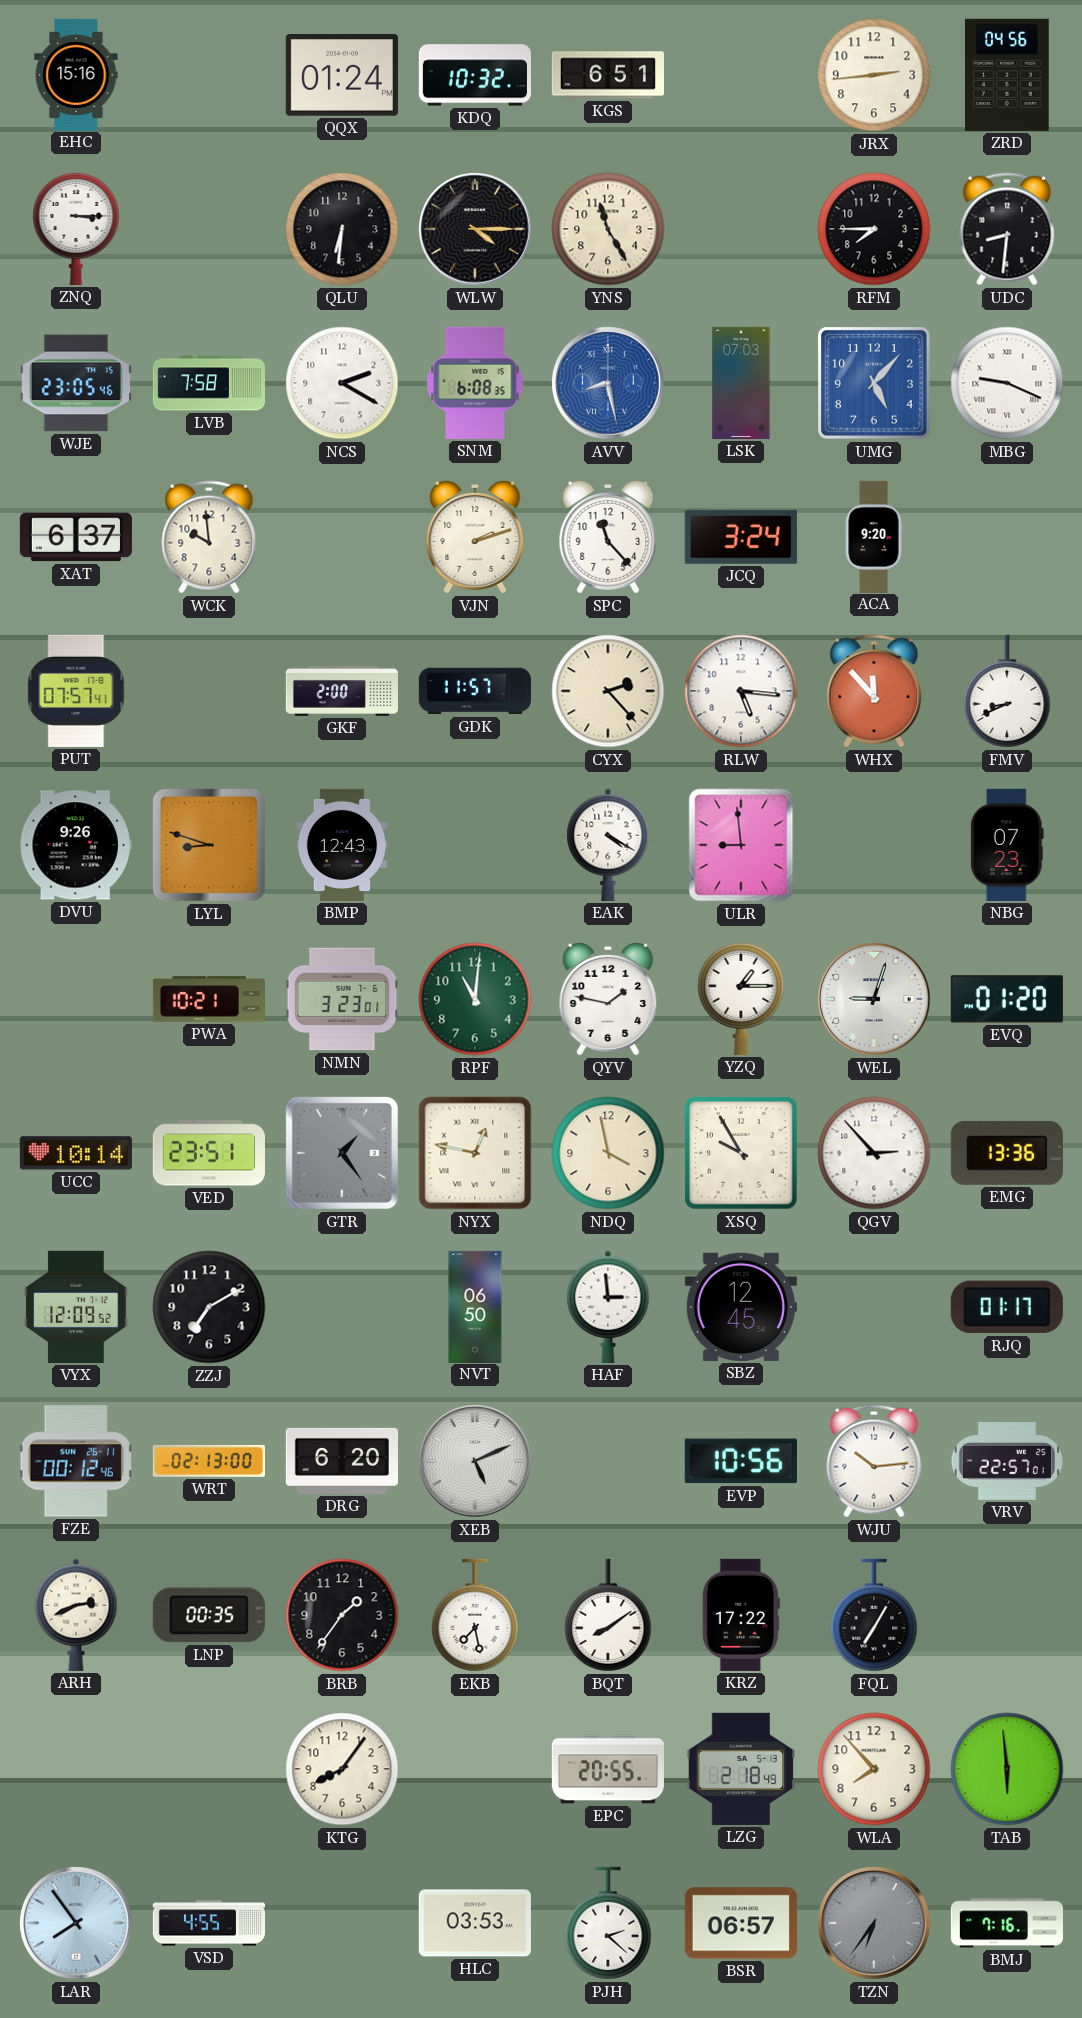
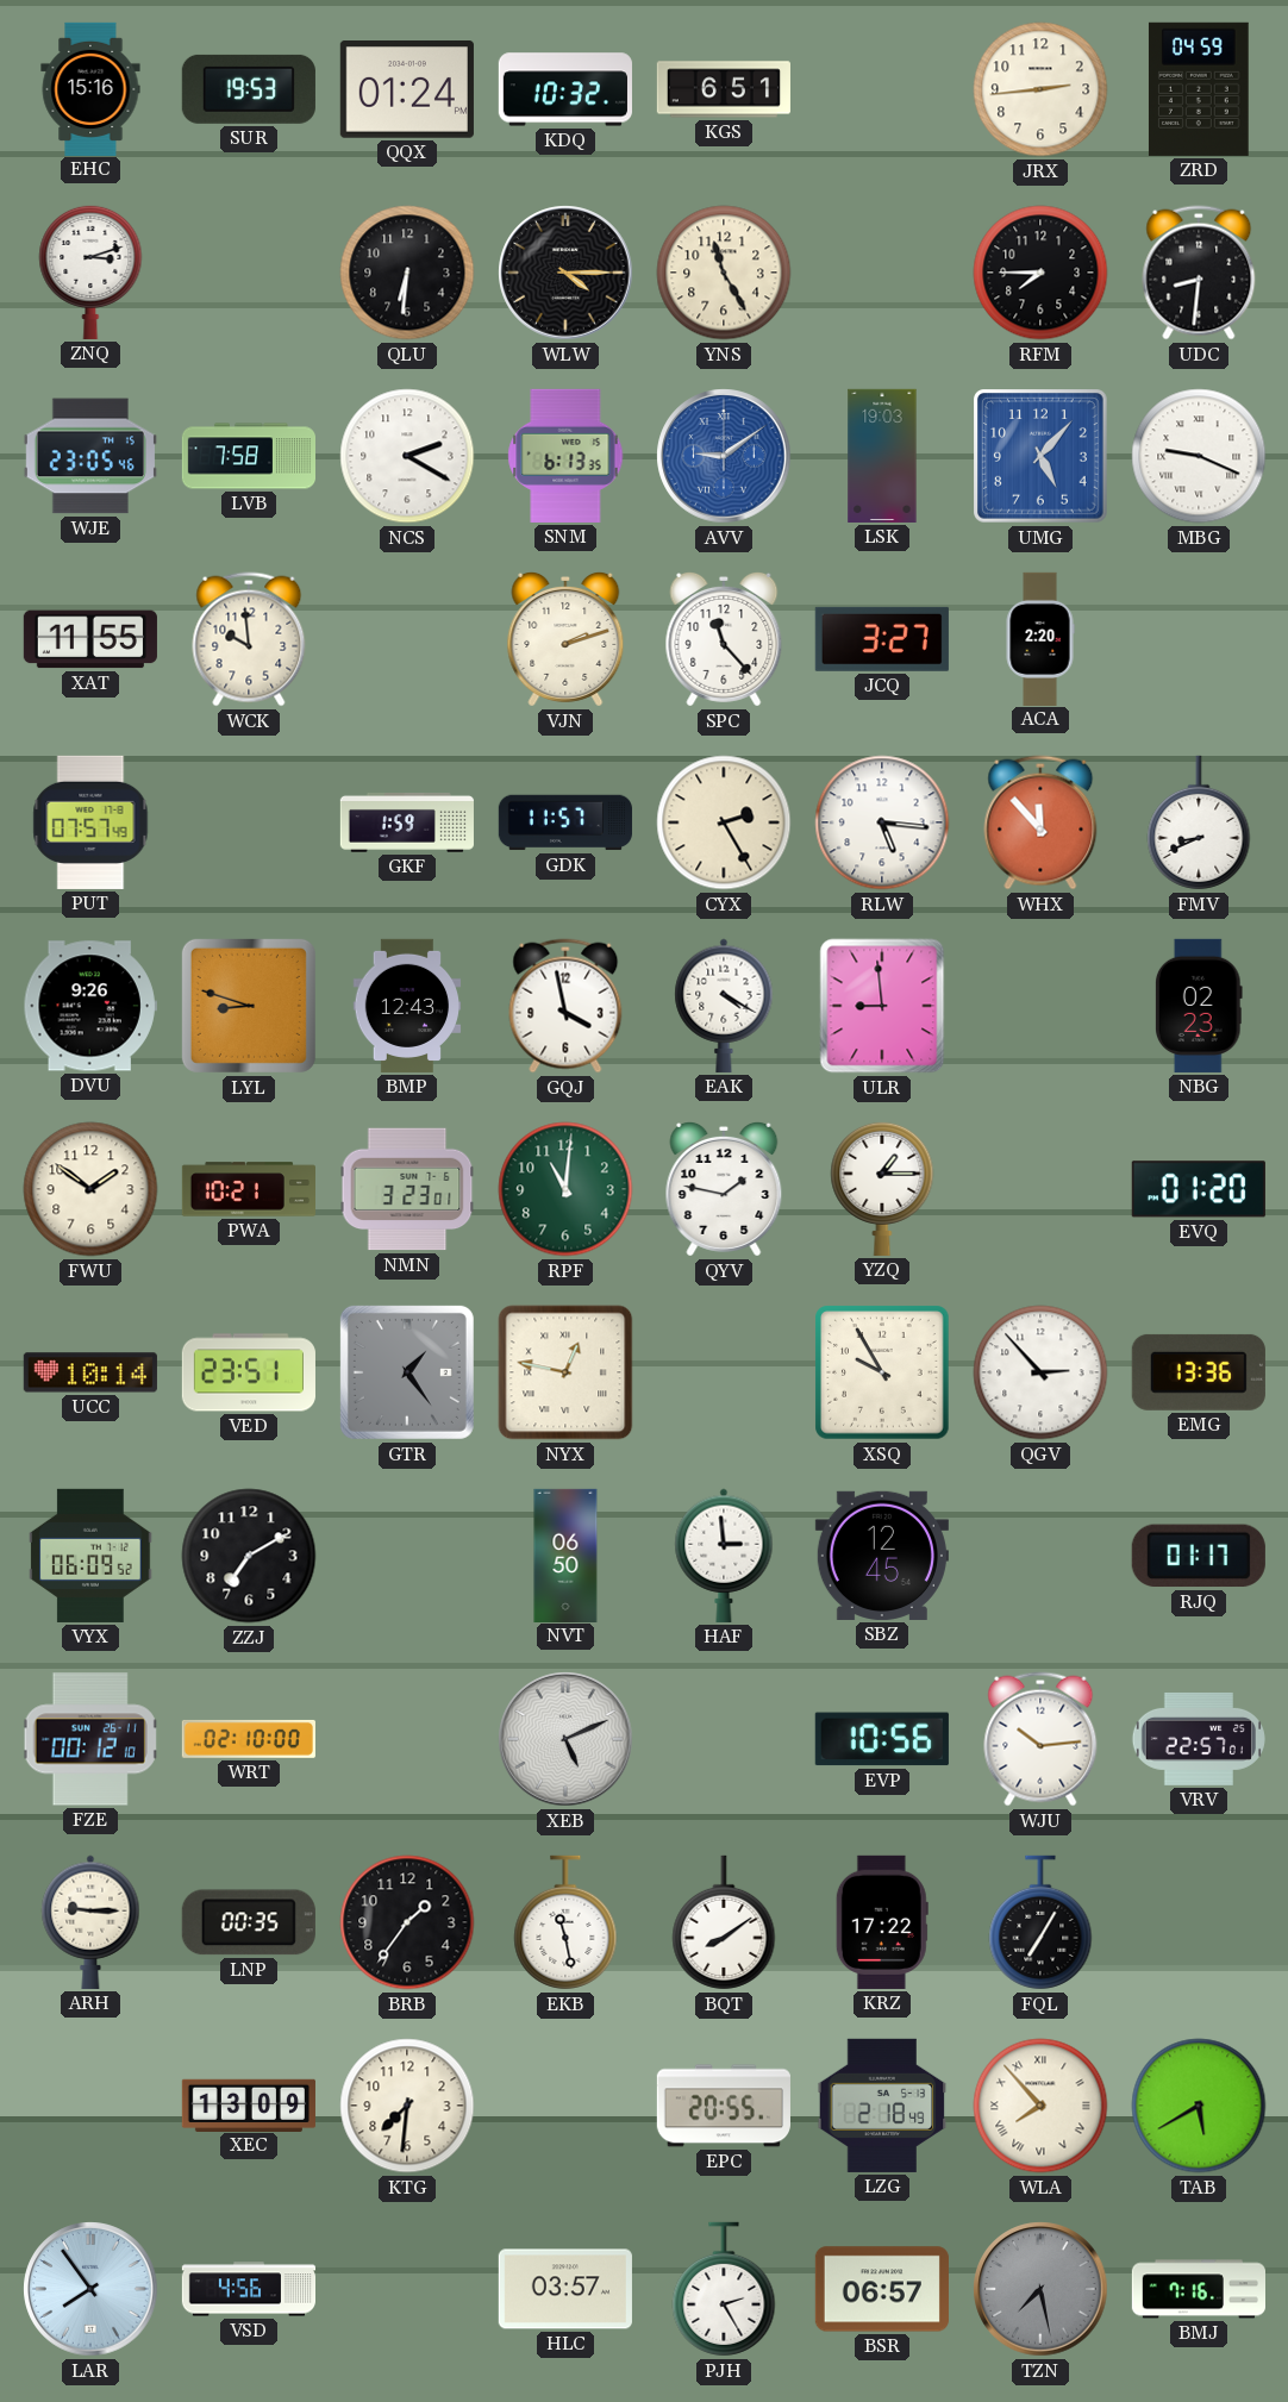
SUR: none -> 19:53 (249, 89)
ZRD: 04:56 -> 04:59 (1199, 89)
ZNQ: 3:15 -> 3:12 (90, 271)
SNM: 6:08 -> 6:13 (565, 456)
AVV: 8:28 -> 9:09 (724, 456)
LSK: 07:03 -> 19:03 (882, 456)
XAT: 6:37 -> 11:55 (90, 639)
JCQ: 3:24 -> 3:27 (882, 639)
ACA: 9:20 -> 2:20 (1040, 638)
PUT: 07:57:41 -> 07:57:49 (90, 822)
GKF: 2:00 -> 1:59 (407, 822)
CYX: 2:23 -> 2:25 (724, 822)
GQJ: none -> 3:58 (565, 1006)
NBG: 07:23 -> 02:23 (1199, 1006)
FWU: none -> 1:51 (90, 1189)
WEL: 9:03 -> none (874, 999)
NDQ: 3:58 -> none (608, 1153)
VYX: 12:09 -> 06:09 (90, 1556)
FZE: 00:12:46 -> 00:12:10 (90, 1739)
WRT: 02:13 -> 02:10 (249, 1739)
DRG: 6:20 -> none (342, 1461)
ARH: 2:41 -> 9:15 (90, 1922)
EKB: 7:28 -> 11:28 (565, 1922)
XEC: none -> 13:09 (249, 2104)
KTG: 8:06 -> 7:31 (407, 2106)
WLA numerals: Arabic -> Roman (1040, 2106)
TAB: 5:59 -> 5:40 (1199, 2106)
VSD: 4:55 -> 4:56 (248, 2289)
HLC: 03:53 -> 03:57 (565, 2289)
PJH: 2:22 -> 2:25 (724, 2289)
TZN: 6:36 -> 7:28 (1040, 2289)
